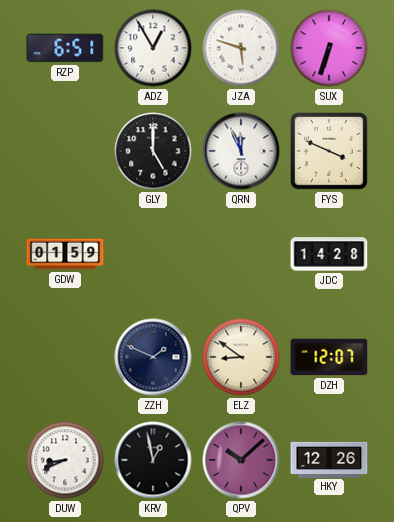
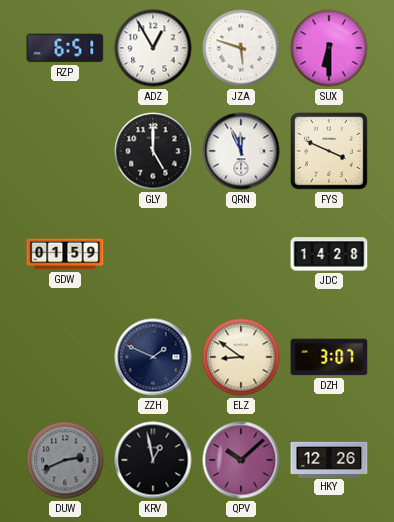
SUX: 6:33 -> 6:30 (329, 48)
DZH: 12:07 -> 3:07 (329, 357)
DUW: 8:41 -> 2:41 (65, 460)
DUW dial: white -> grey (65, 460)
